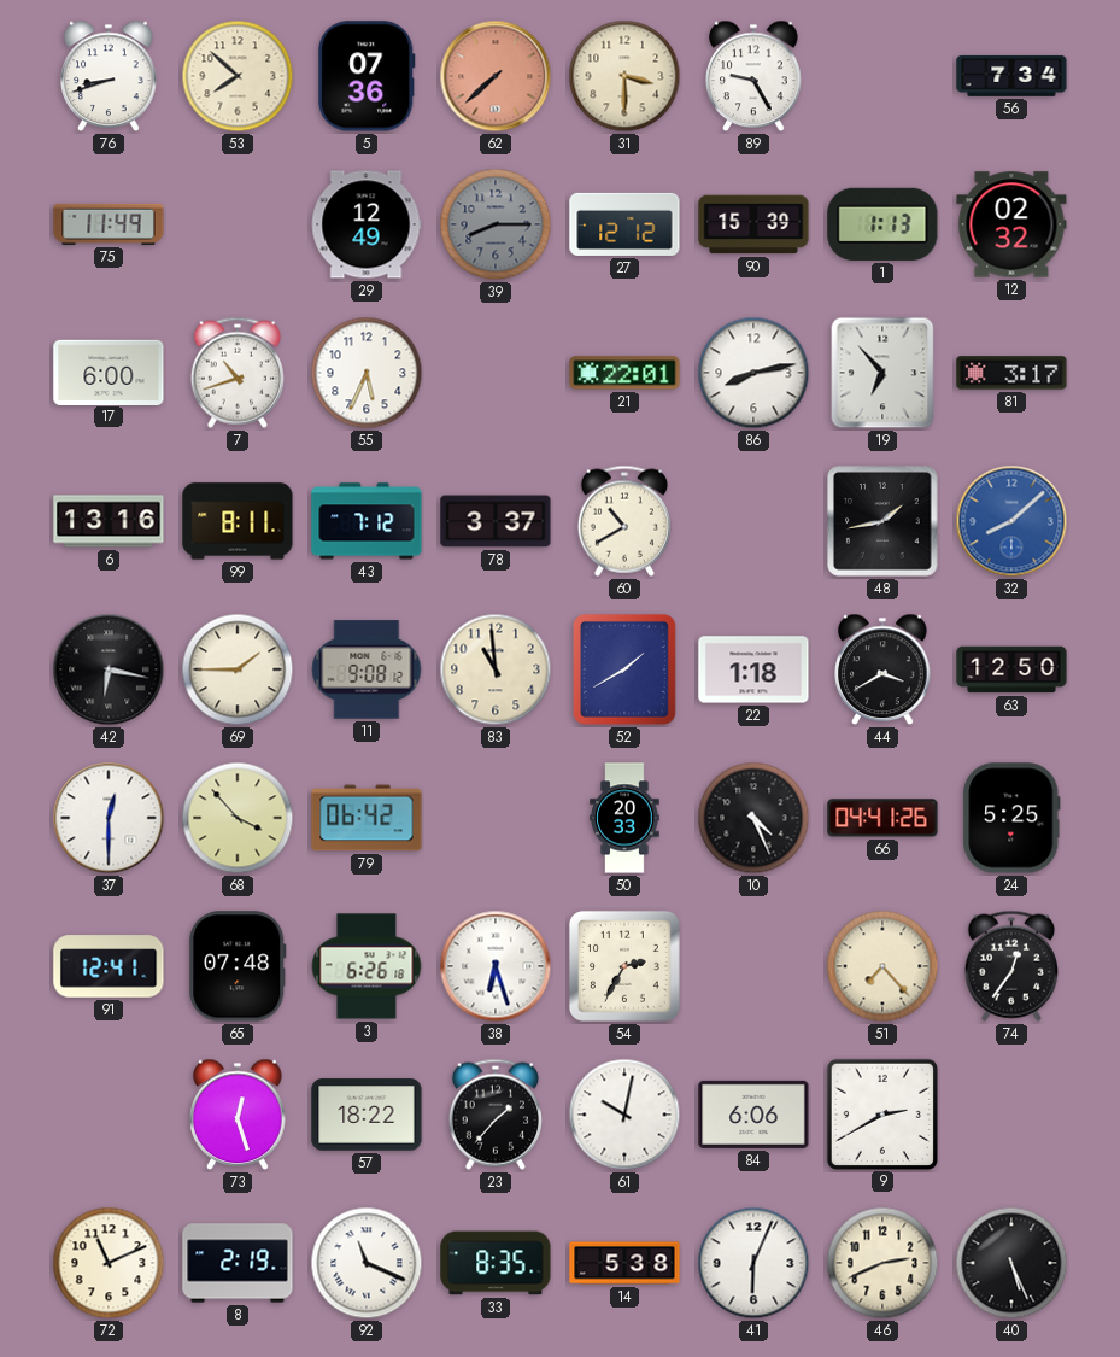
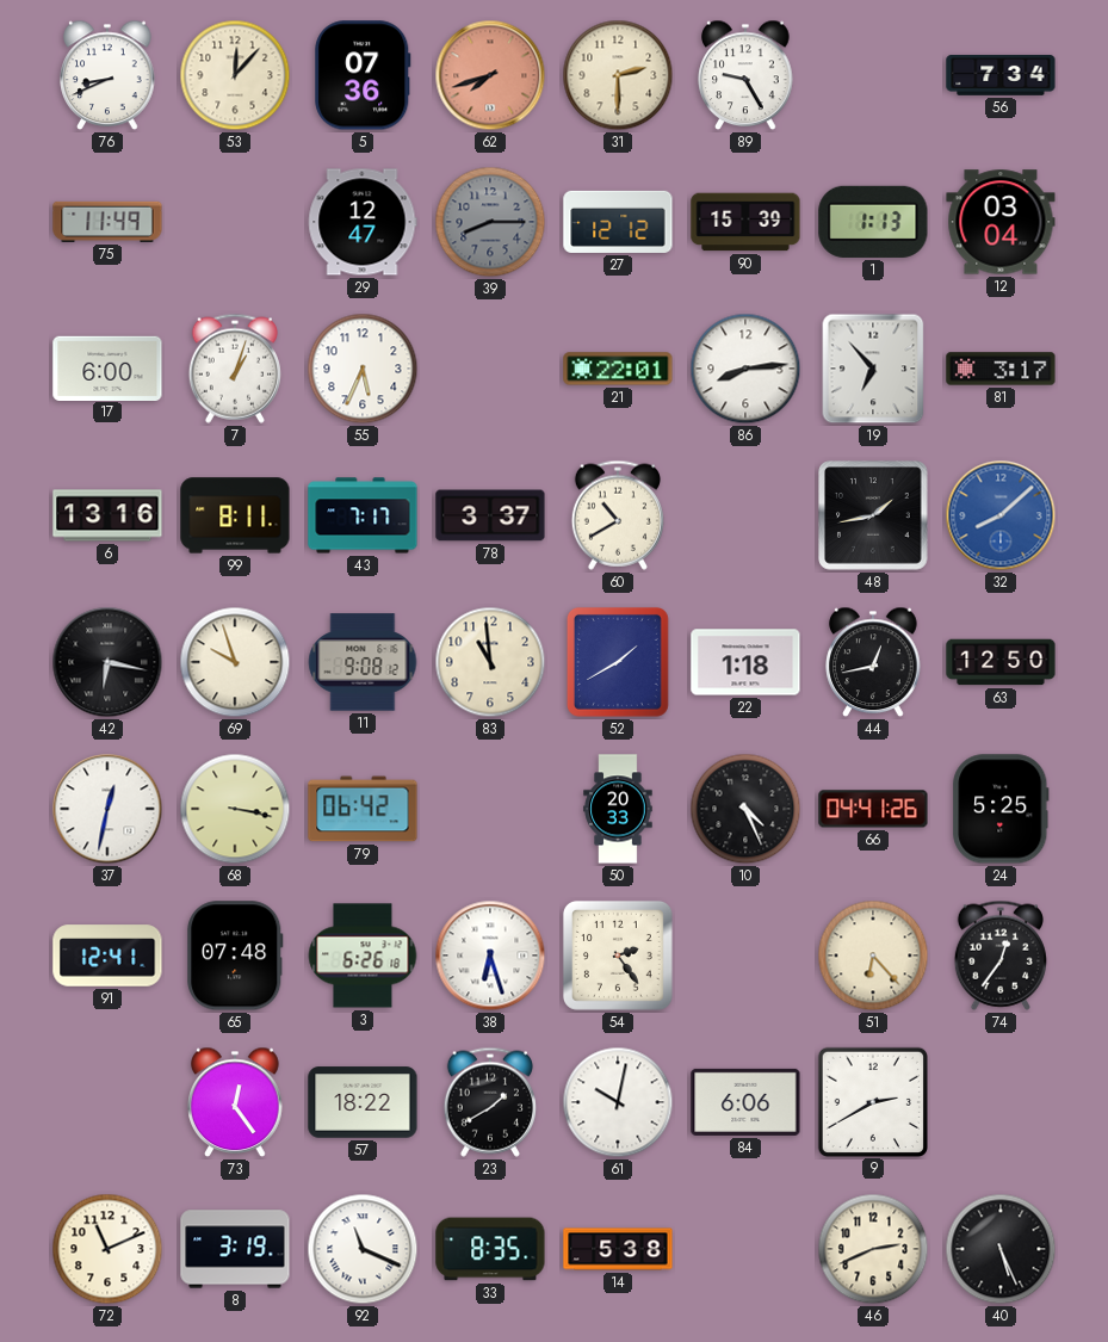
76: 8:42 -> 8:41 (107, 75)
53: 7:52 -> 12:07 (235, 75)
62: 7:38 -> 7:42 (490, 75)
31: 3:30 -> 2:30 (618, 75)
29: 12:49 -> 12:47 (363, 222)
12: 02:32 -> 03:04 (1001, 222)
7: 10:42 -> 1:03 (235, 369)
86: 8:13 -> 8:14 (745, 369)
43: 7:12 -> 7:17 (363, 515)
69: 1:45 -> 9:57 (235, 662)
44: 3:40 -> 12:43 (873, 662)
37: 12:30 -> 12:32 (107, 809)
68: 3:53 -> 3:17 (235, 809)
54: 2:35 -> 2:24 (618, 956)
51: 7:23 -> 6:23 (873, 956)
73: 12:27 -> 12:24 (235, 1102)
23: 1:37 -> 1:40 (490, 1102)
8: 2:19 -> 3:19 (235, 1249)
41: 6:04 -> none (753, 1263)
